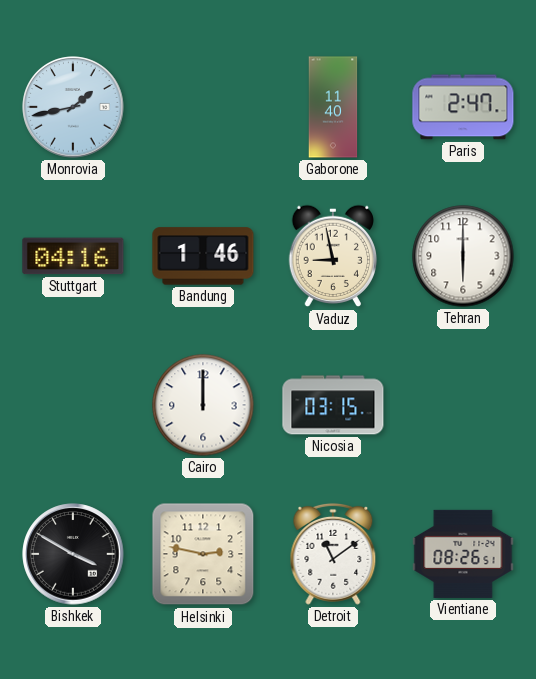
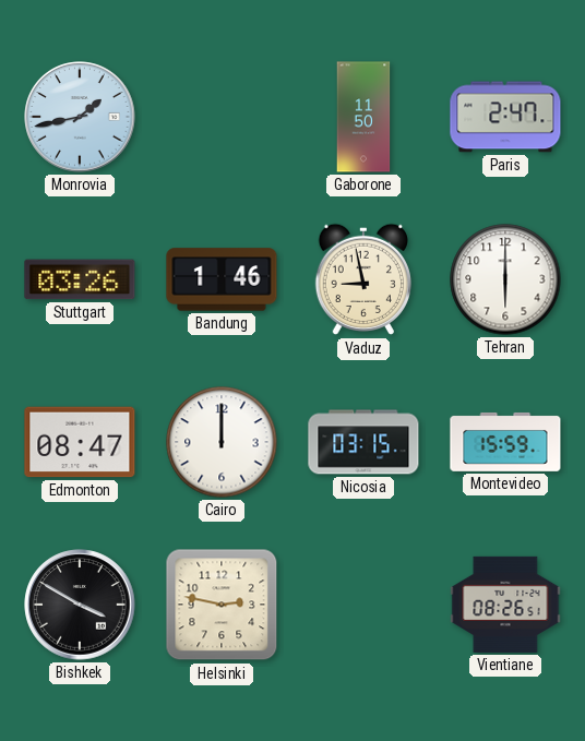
Gaborone: 11:40 -> 11:50 (363, 117)
Stuttgart: 04:16 -> 03:26 (80, 279)
Edmonton: none -> 08:47 (80, 442)
Montevideo: none -> 15:59 (505, 442)
Detroit: 11:09 -> none (333, 554)
